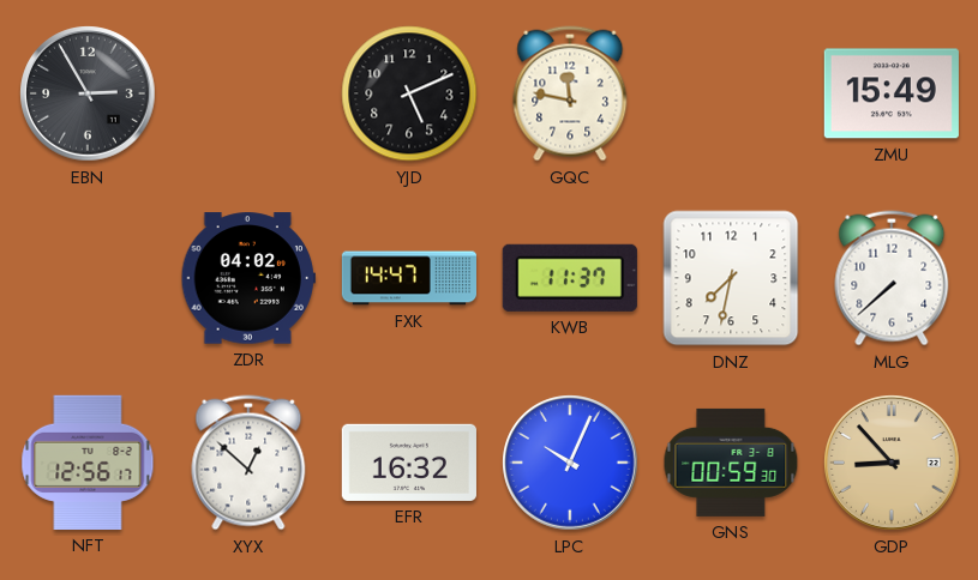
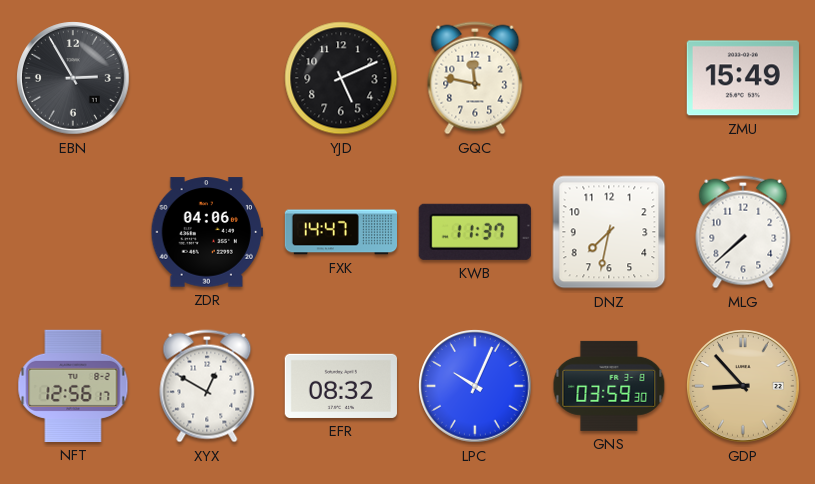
ZDR: 04:02 -> 04:06 (207, 232)
XYX: 12:52 -> 12:50 (207, 386)
EFR: 16:32 -> 08:32 (341, 386)
GNS: 00:59 -> 03:59 (609, 386)
